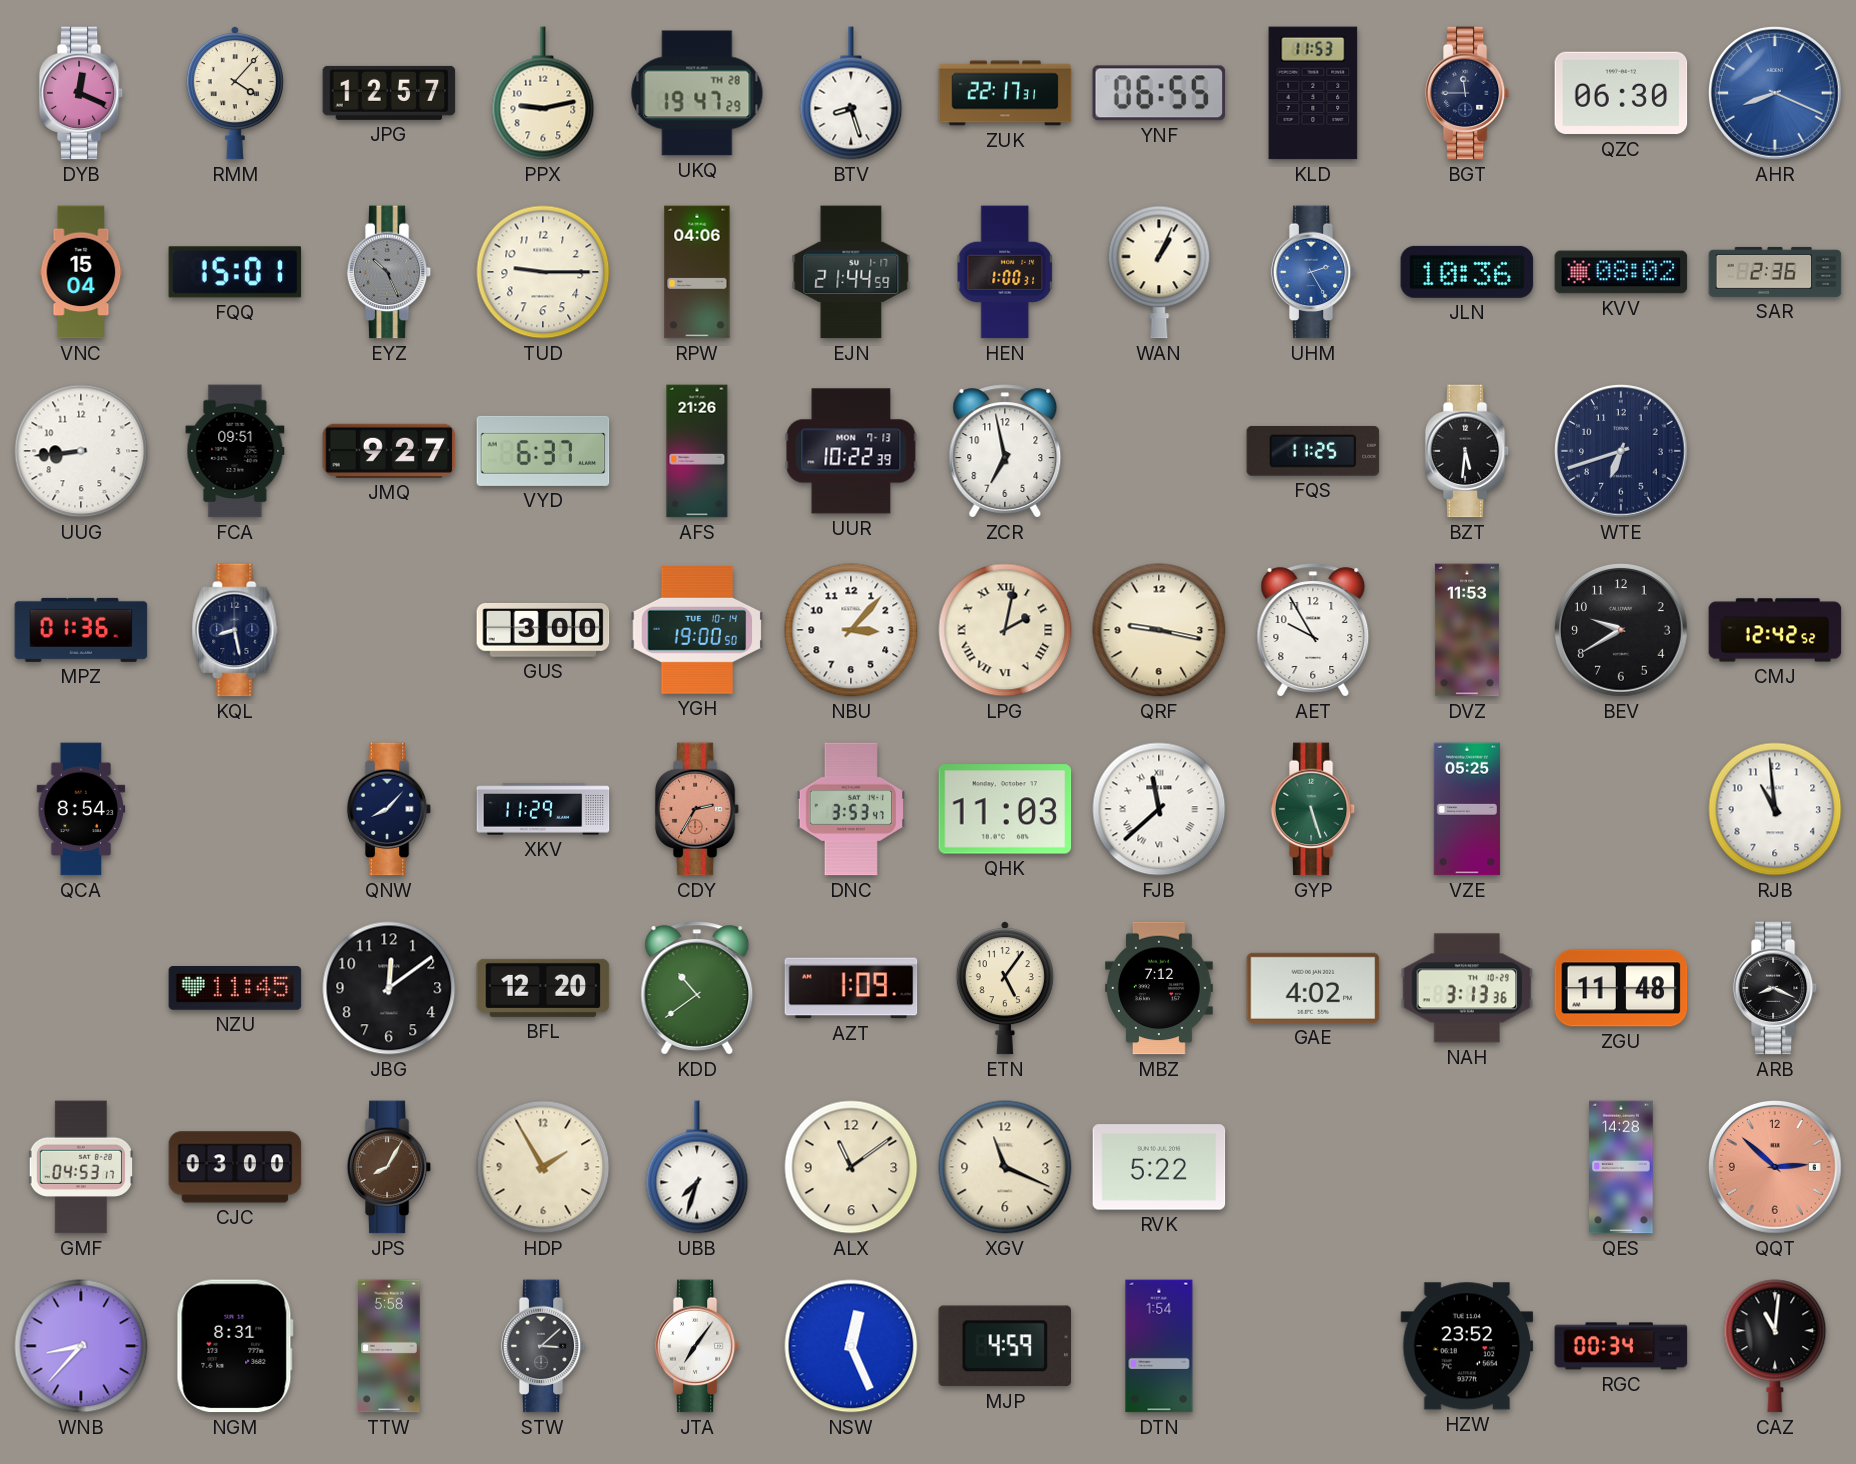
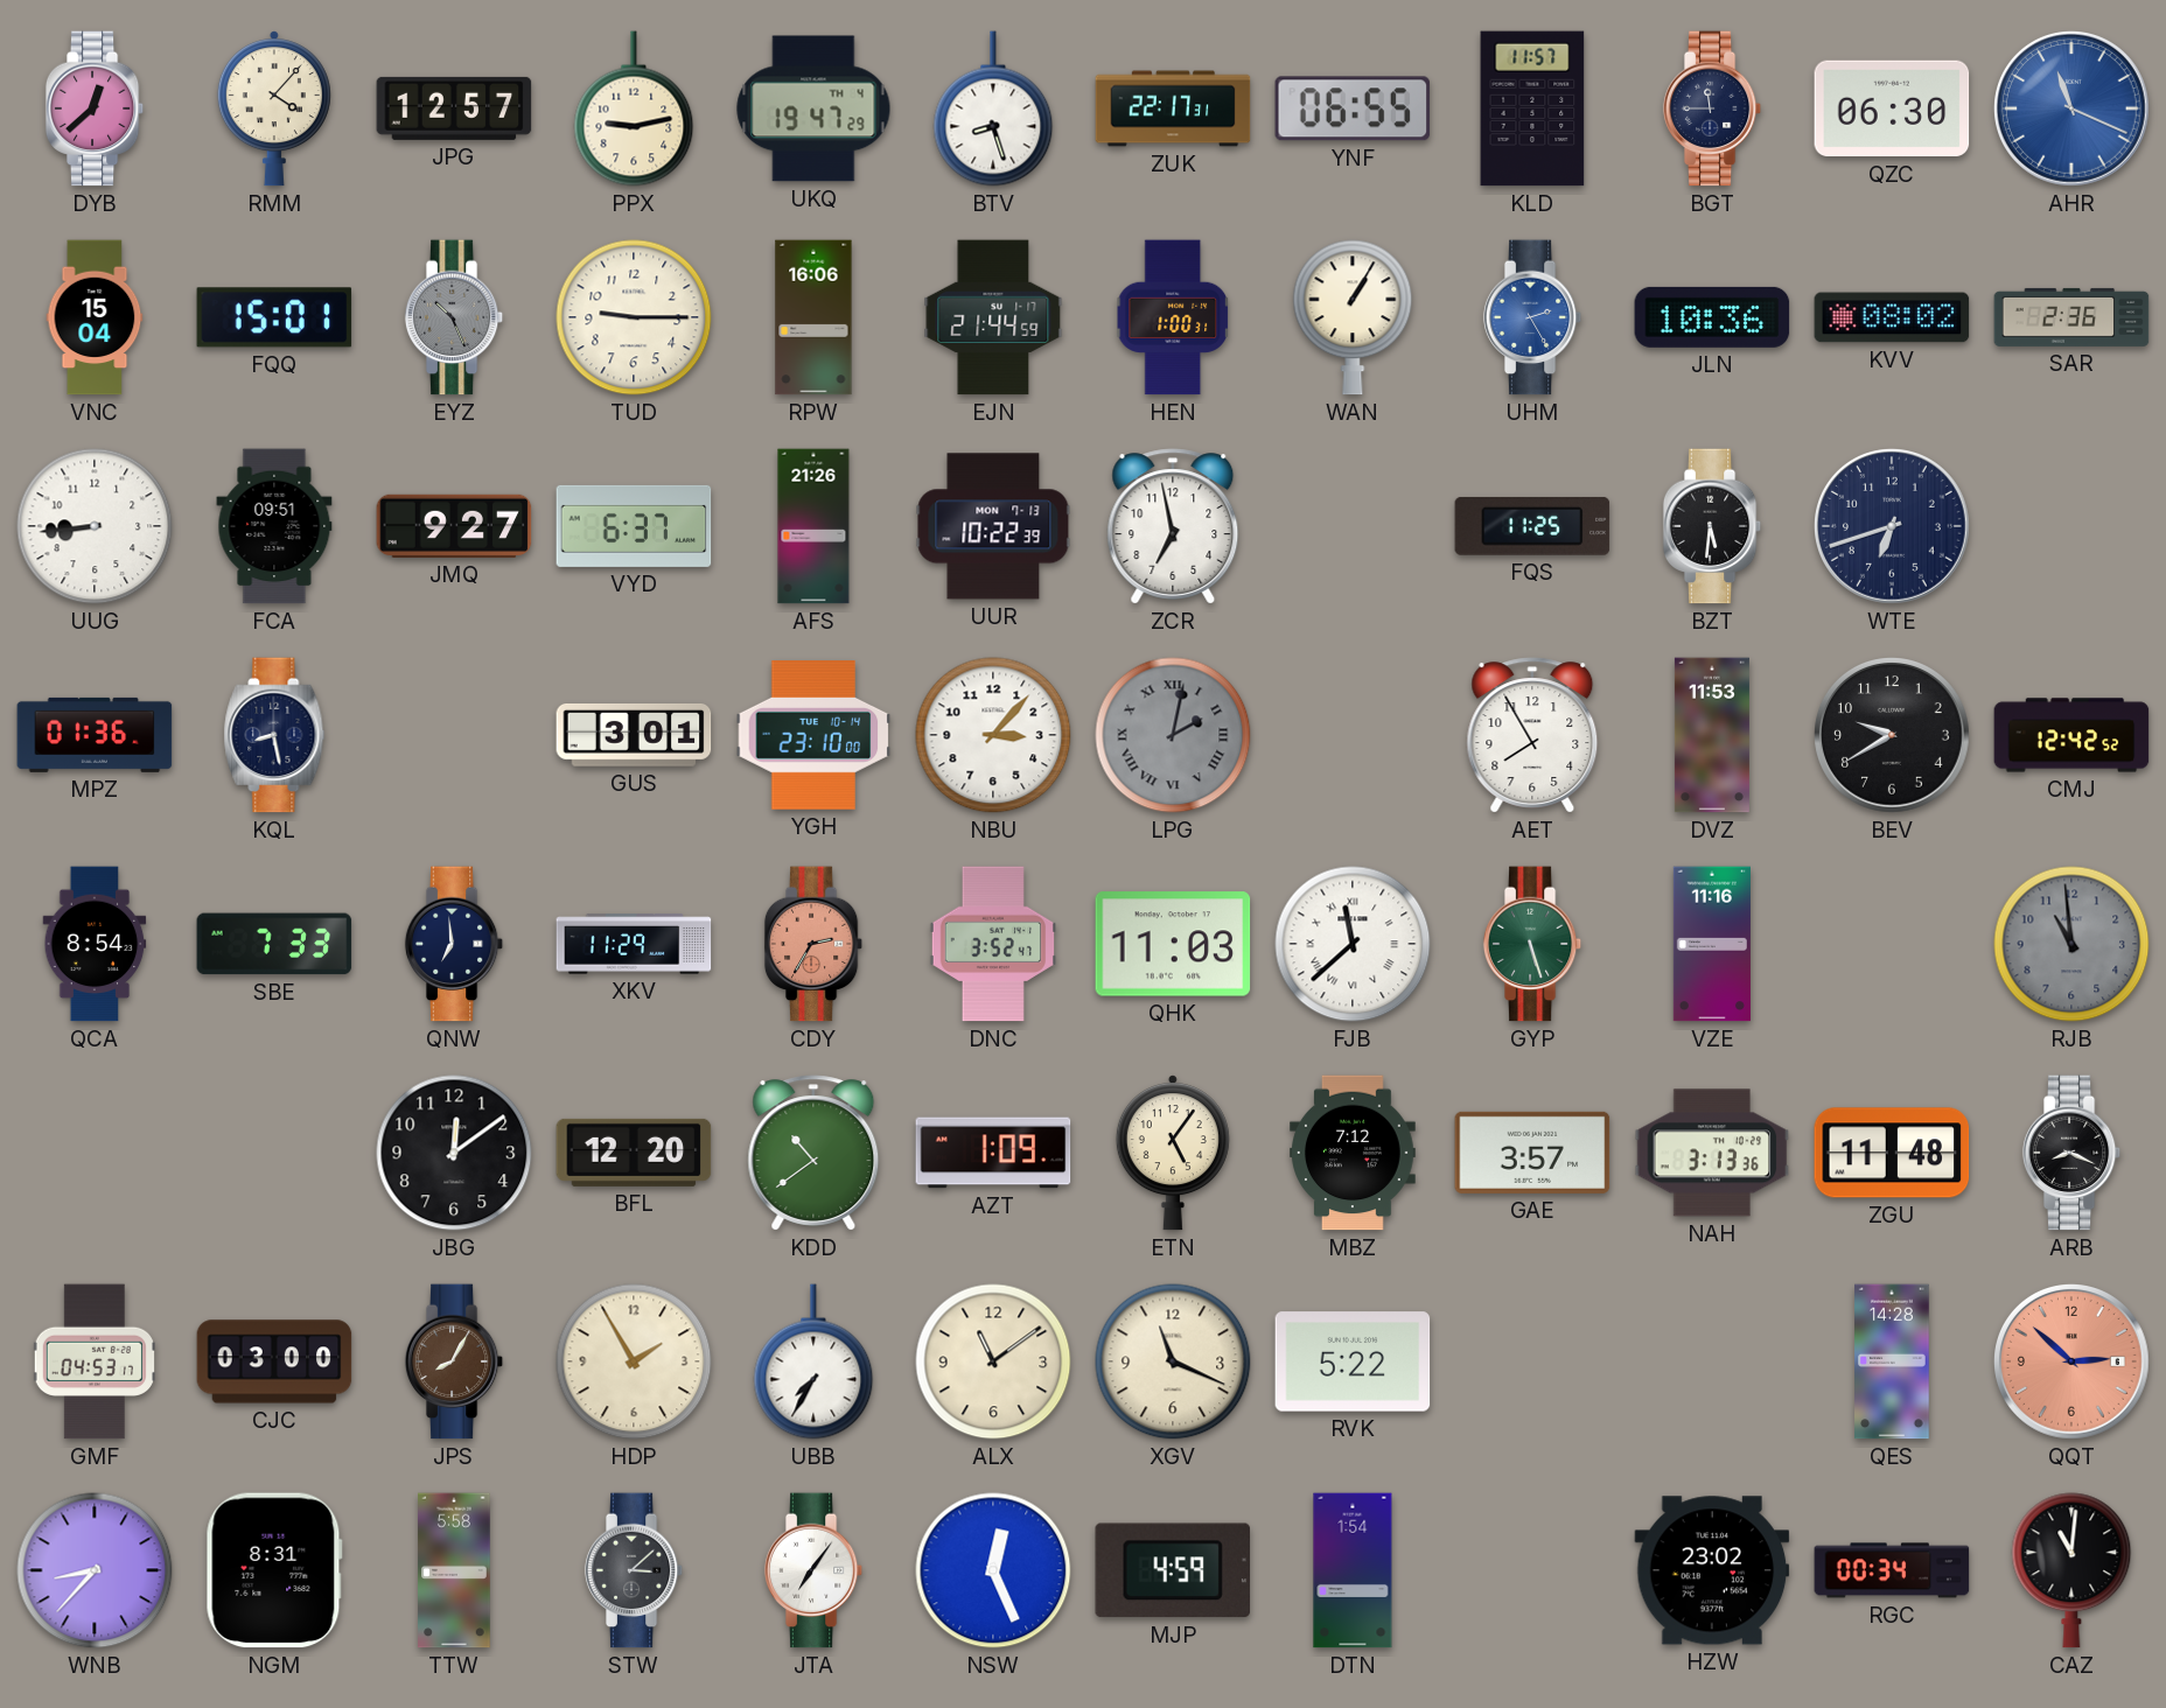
DYB: 12:19 -> 12:38 (95, 108)
UKQ date: TH 28 -> TH 4 (813, 108)
KLD: 11:53 -> 11:57 (1532, 108)
AHR: 8:19 -> 11:19 (2073, 110)
RPW: 04:06 -> 16:06 (813, 317)
WAN: 1:04 -> 1:05 (1353, 317)
GUS: 3:00 -> 3:01 (634, 736)
YGH: 19:00 -> 23:10 (813, 735)
LPG dial: cream -> grey (1173, 735)
QRF: 9:17 -> none (1159, 630)
AET: 9:55 -> 7:55 (1532, 735)
SBE: none -> 7:33 (274, 944)
QNW: 8:07 -> 6:59 (454, 944)
DNC: 3:53 -> 3:52 (992, 944)
VZE: 05:25 -> 11:16 (1712, 944)
RJB dial: white -> grey (2071, 944)
NZU: 11:45 -> none (235, 989)
GAE: 4:02 -> 3:57 (1532, 1153)
UBB: 7:33 -> 7:35 (813, 1361)
HZW: 23:52 -> 23:02 (1712, 1570)
